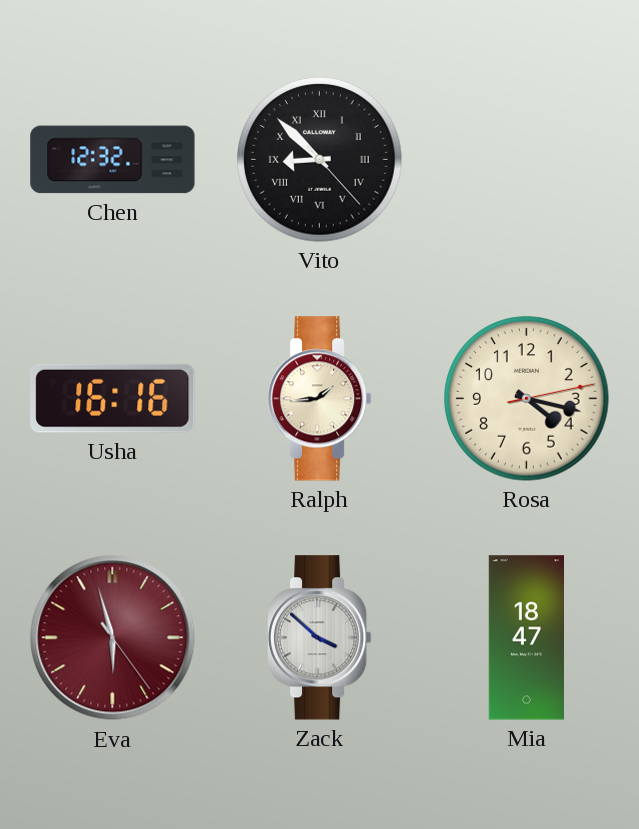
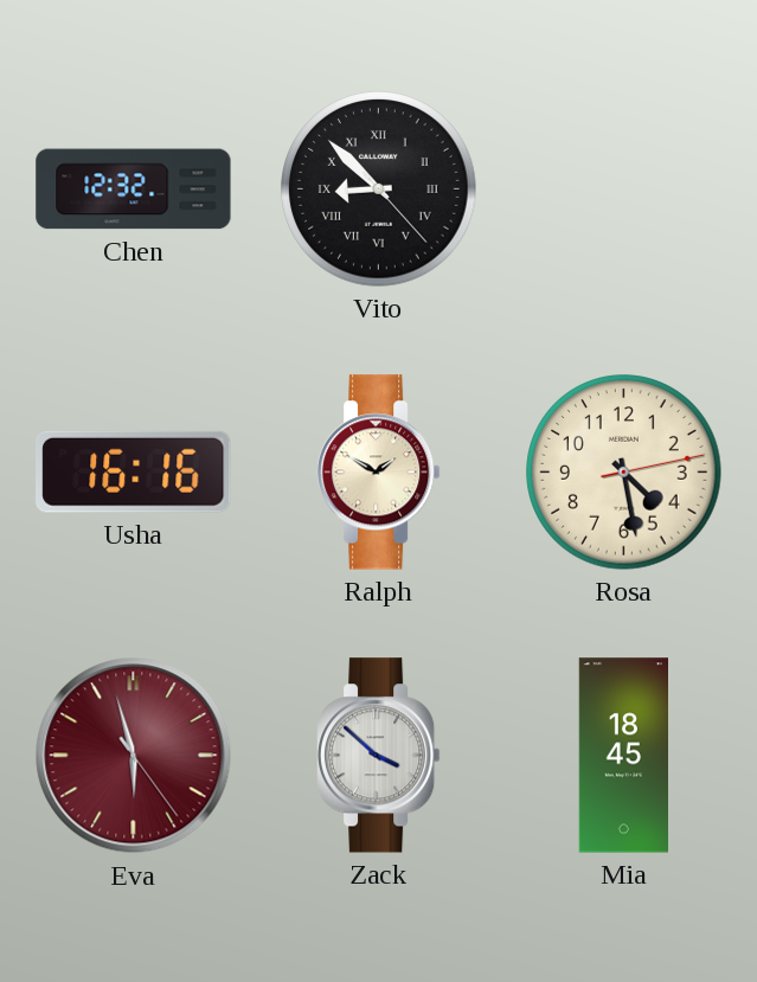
Ralph: 1:44 -> 1:50 (379, 473)
Rosa: 4:17 -> 4:28 (624, 473)
Mia: 18:47 -> 18:45 (623, 756)
